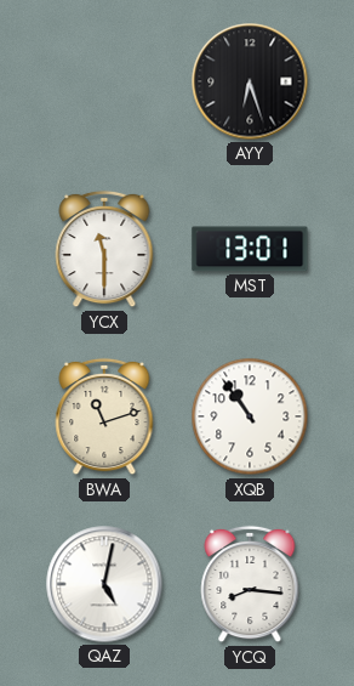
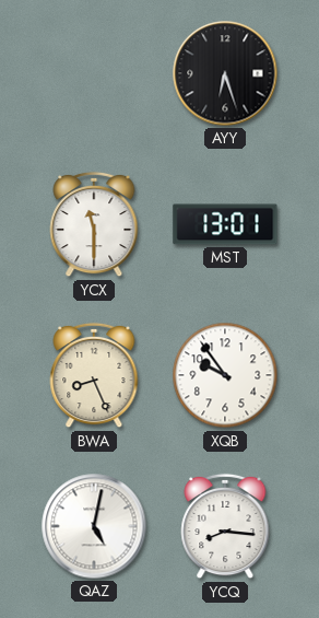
BWA: 11:12 -> 8:26 (94, 375)
XQB: 10:54 -> 9:54 (225, 375)
